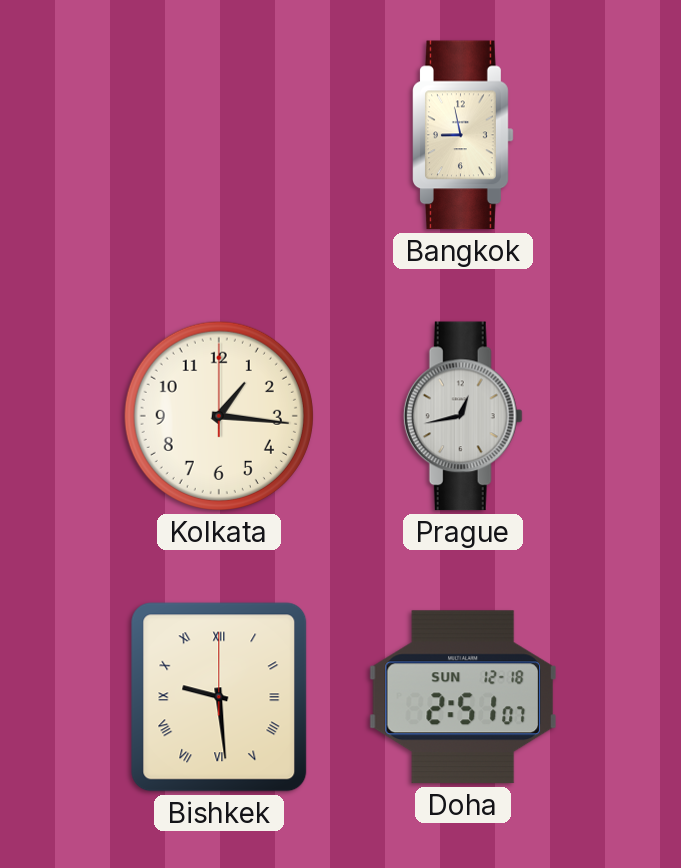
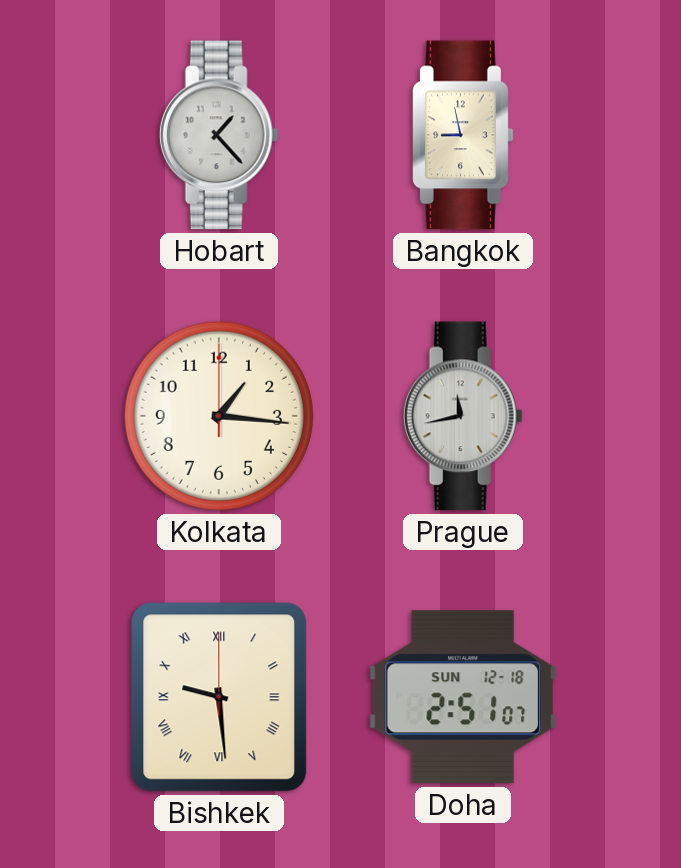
Hobart: none -> 1:23 (219, 135)
Prague: 12:43 -> 11:43 (463, 416)
